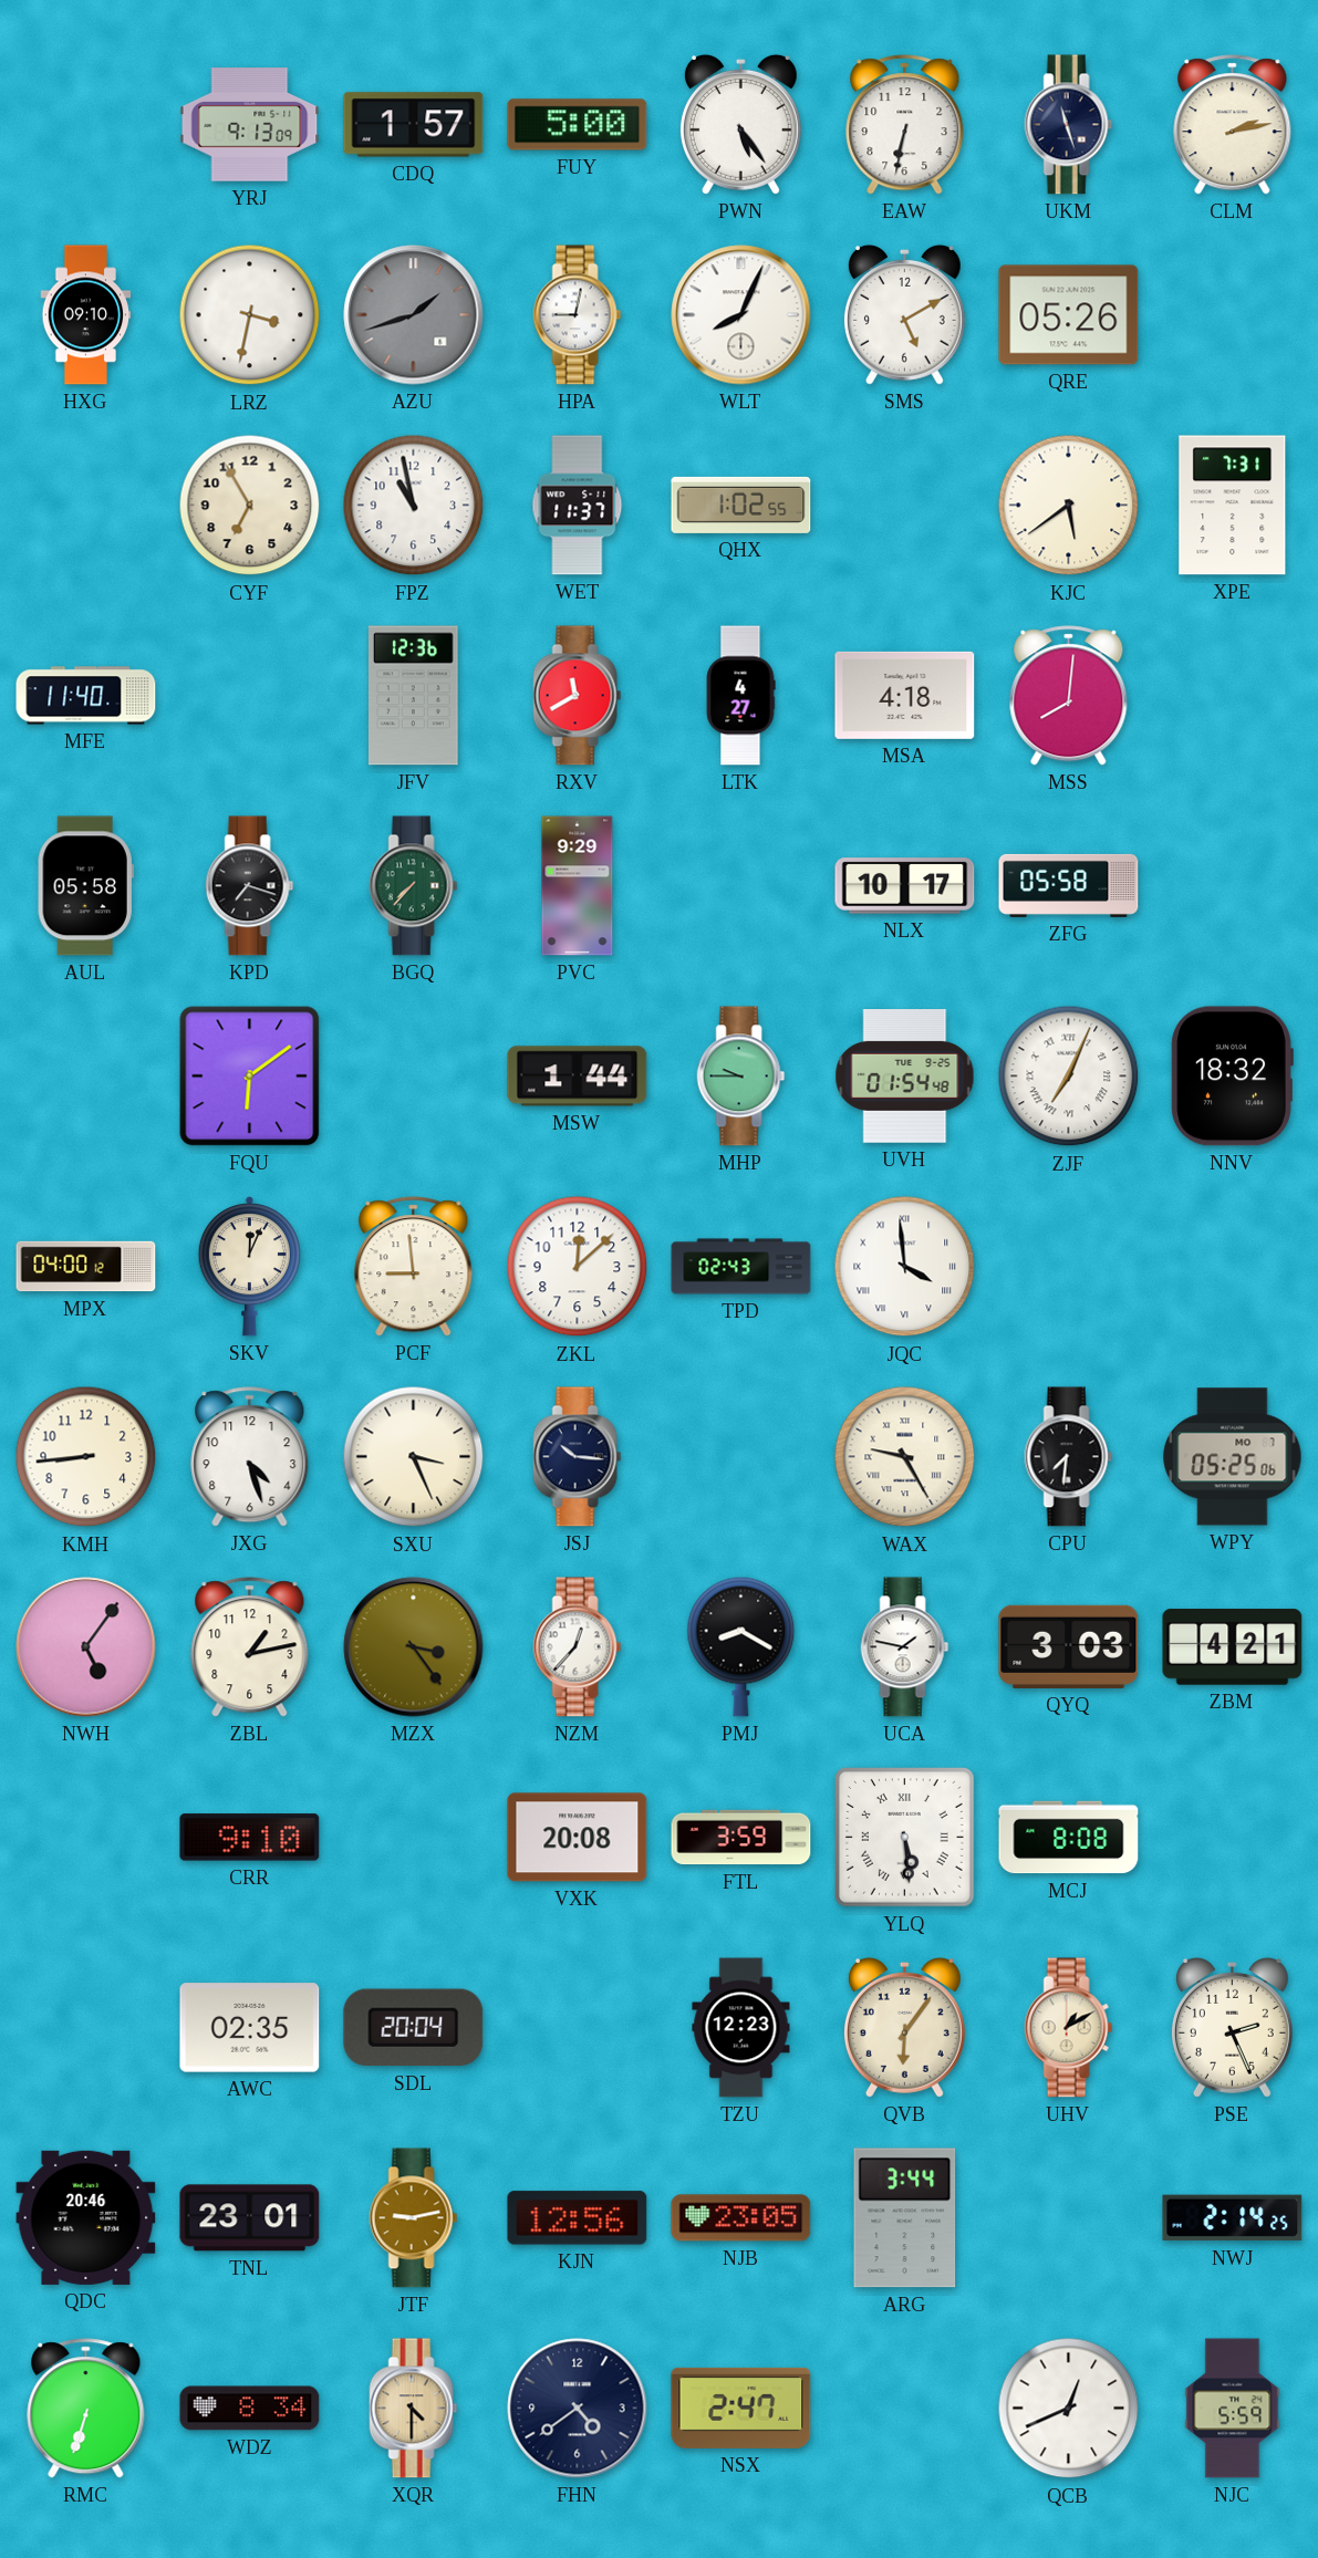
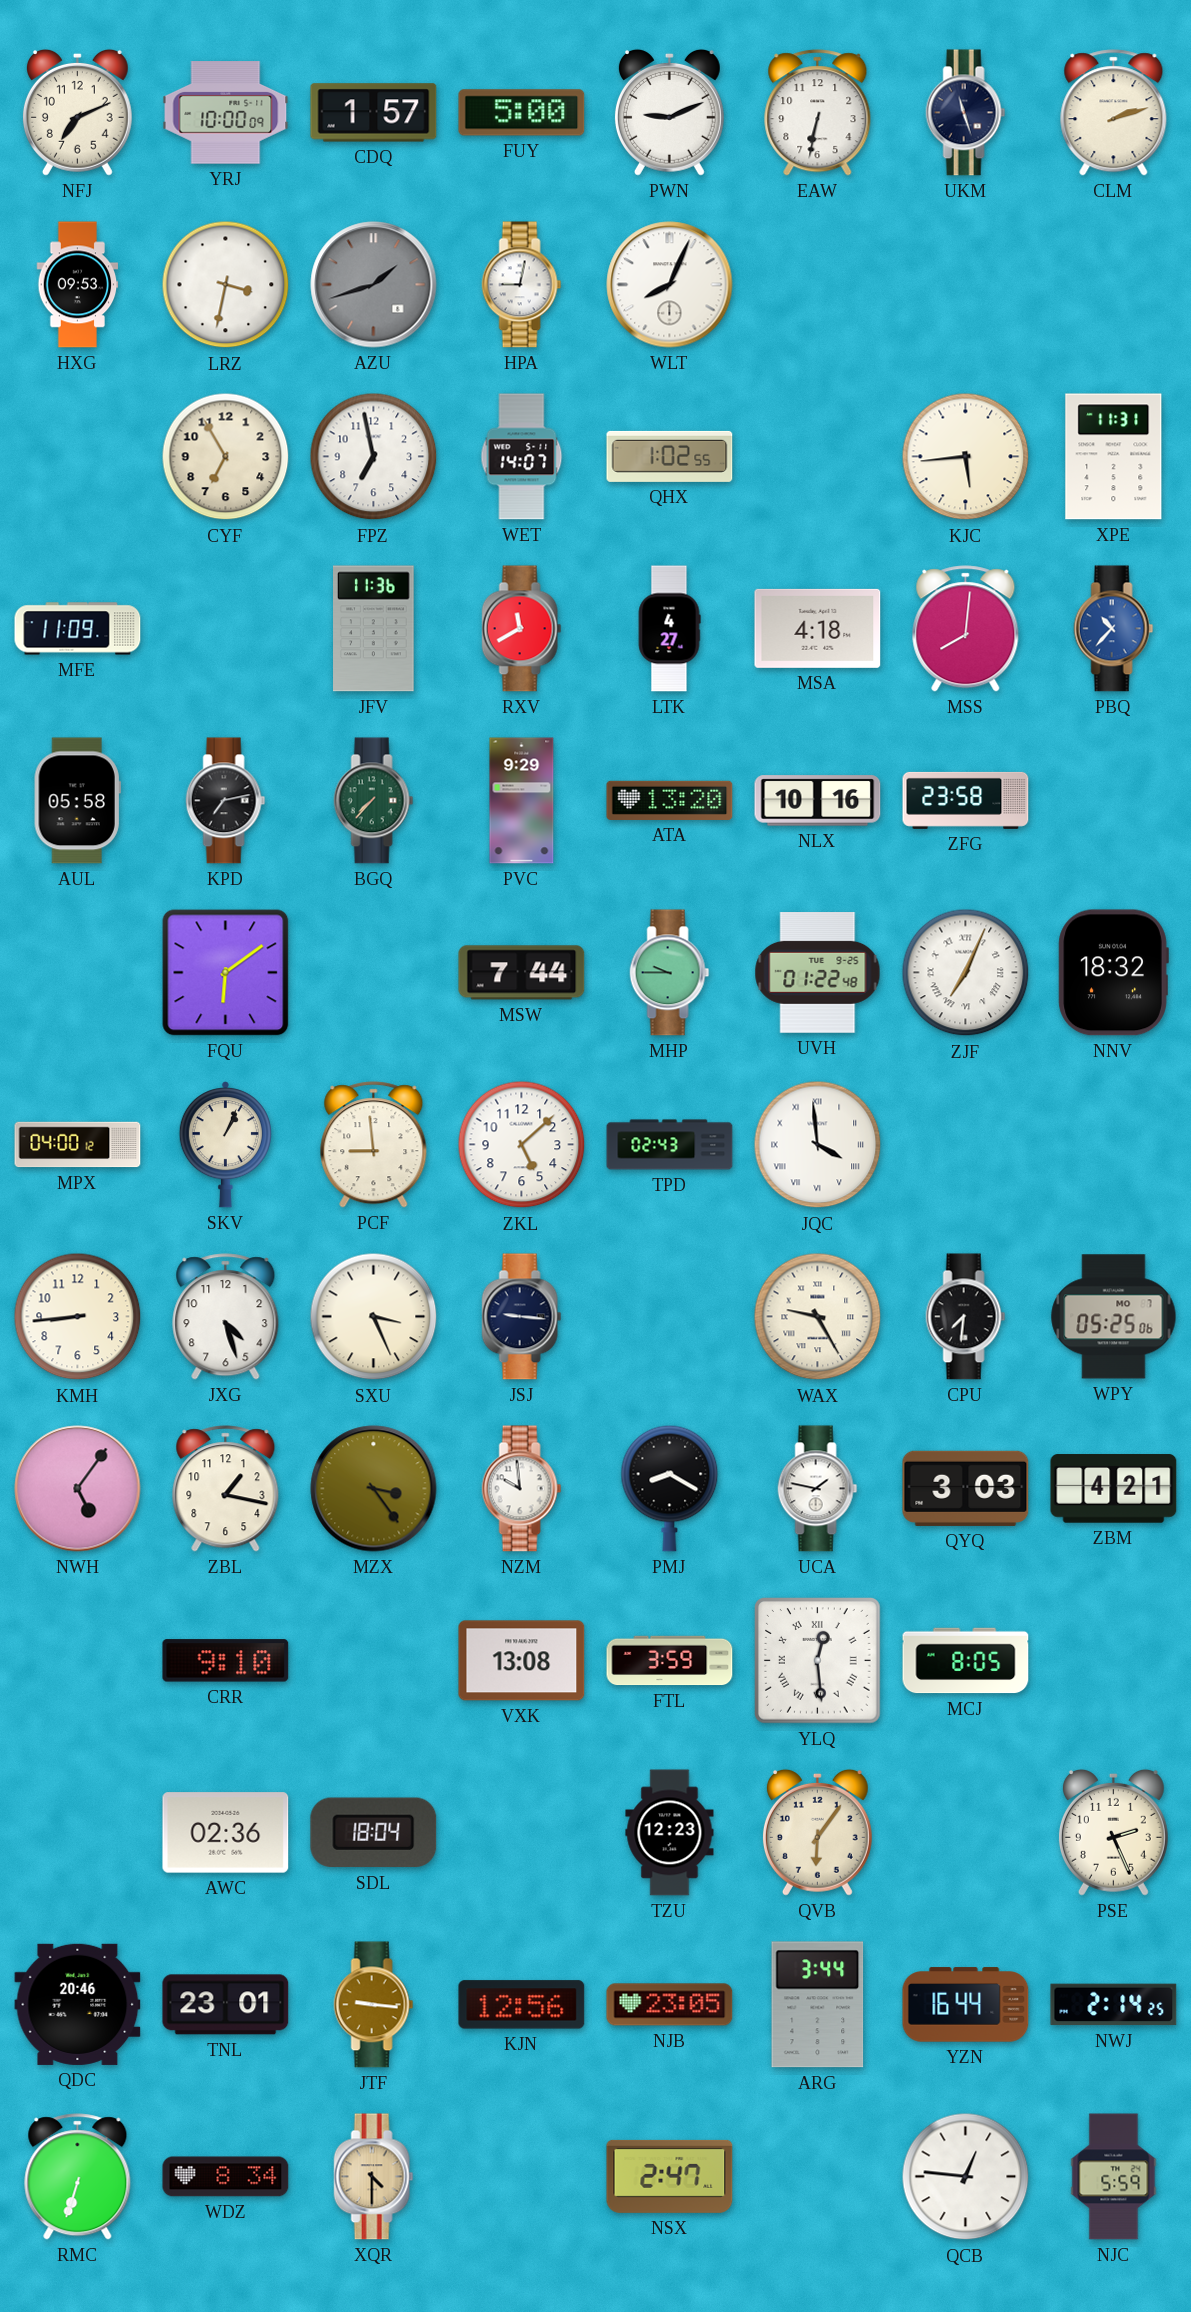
NFJ: none -> 7:11 (77, 112)
YRJ: 9:13 -> 10:00 (226, 113)
PWN: 5:24 -> 9:11 (669, 112)
CLM: 2:13 -> 2:12 (1114, 113)
HXG: 09:10 -> 09:53 (78, 285)
SMS: 5:10 -> none (904, 314)
QRE: 05:26 -> none (1069, 315)
FPZ: 10:58 -> 6:58 (374, 457)
WET: 11:37 -> 14:07 (522, 457)
KJC: 5:39 -> 5:44 (966, 457)
XPE: 7:31 -> 11:31 (1114, 457)
MFE: 11:40 -> 11:09 (78, 629)
JFV: 12:36 -> 11:36 (374, 629)
PBQ: none -> 10:37 (1114, 629)
KPD: 7:18 -> 7:13 (226, 801)
ATA: none -> 13:20 (670, 800)
NLX: 10:17 -> 10:16 (818, 801)
ZFG: 05:58 -> 23:58 (966, 800)
MSW: 1:44 -> 7:44 (522, 973)
UVH: 01:54 -> 01:22 (818, 973)
SKV: 12:04 -> 1:04 (225, 1145)
ZKL: 12:08 -> 5:08 (522, 1145)
JSJ: 10:16 -> 9:16 (522, 1317)
ZBL: 1:13 -> 1:17 (226, 1489)
NZM: 12:37 -> 9:59 (522, 1489)
VXK: 20:08 -> 13:08 (522, 1661)
YLQ: 5:29 -> 12:29 (818, 1661)
MCJ: 8:08 -> 8:05 (966, 1661)
AWC: 02:35 -> 02:36 (226, 1833)
SDL: 20:04 -> 18:04 (374, 1833)
UHV: 1:10 -> none (1069, 2028)
JTF: 9:13 -> 9:16 (374, 2005)
YZN: none -> 16:44 (966, 2005)
FHN: 4:39 -> none (578, 2409)
QCB: 12:41 -> 12:46 (966, 2177)
